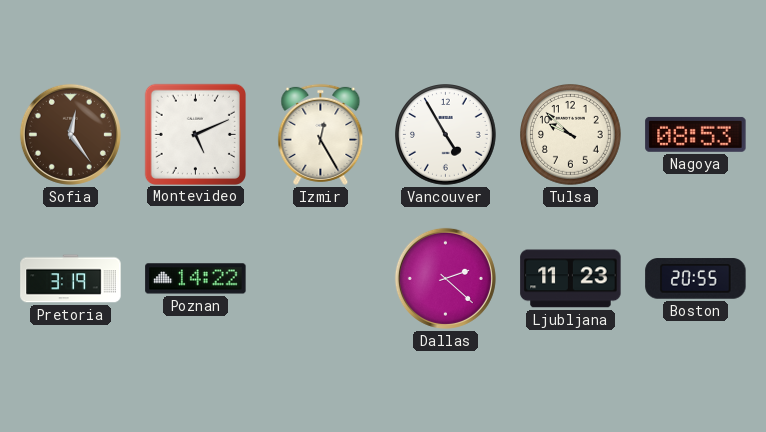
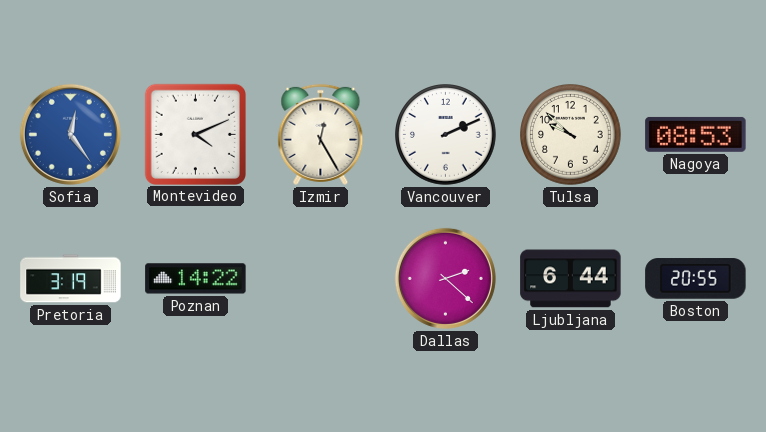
Sofia dial: brown -> blue (70, 134)
Montevideo: 5:11 -> 4:11 (195, 134)
Vancouver: 4:55 -> 2:11 (446, 135)
Ljubljana: 11:23 -> 6:44 (571, 279)
